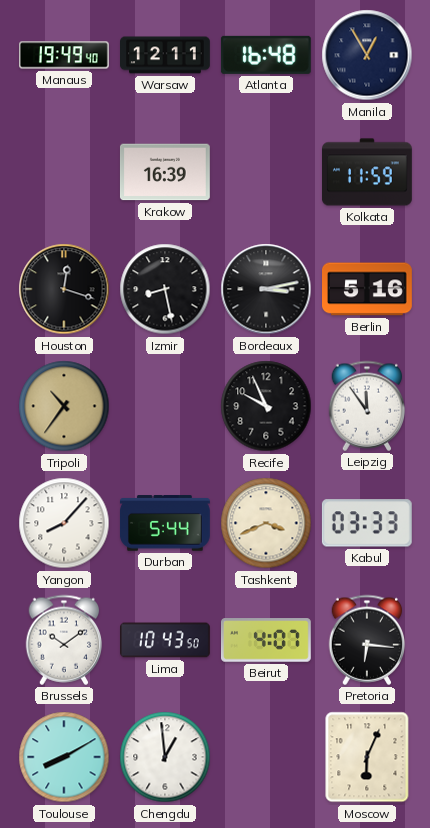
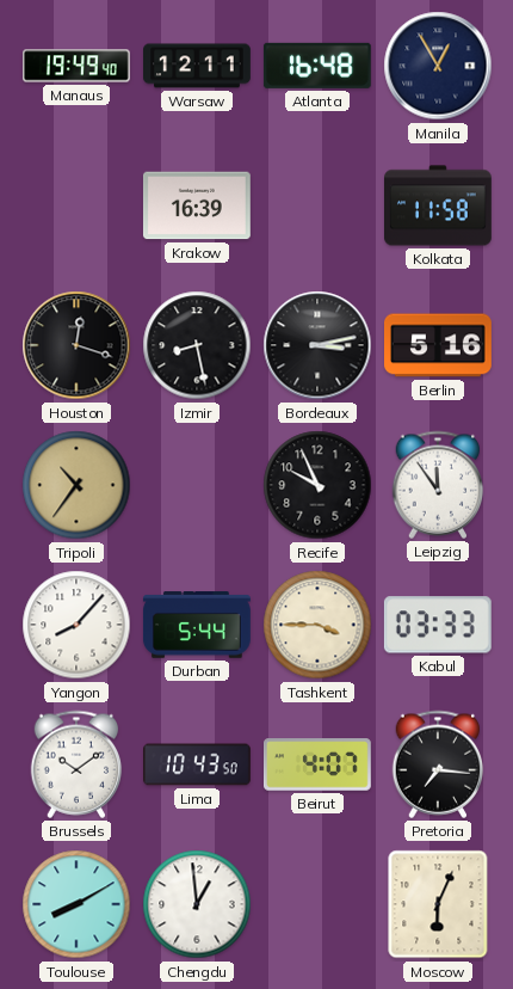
Kolkata: 11:59 -> 11:58 (439, 205)
Tashkent: 3:41 -> 3:45 (317, 625)
Pretoria: 6:16 -> 7:16 (438, 764)
